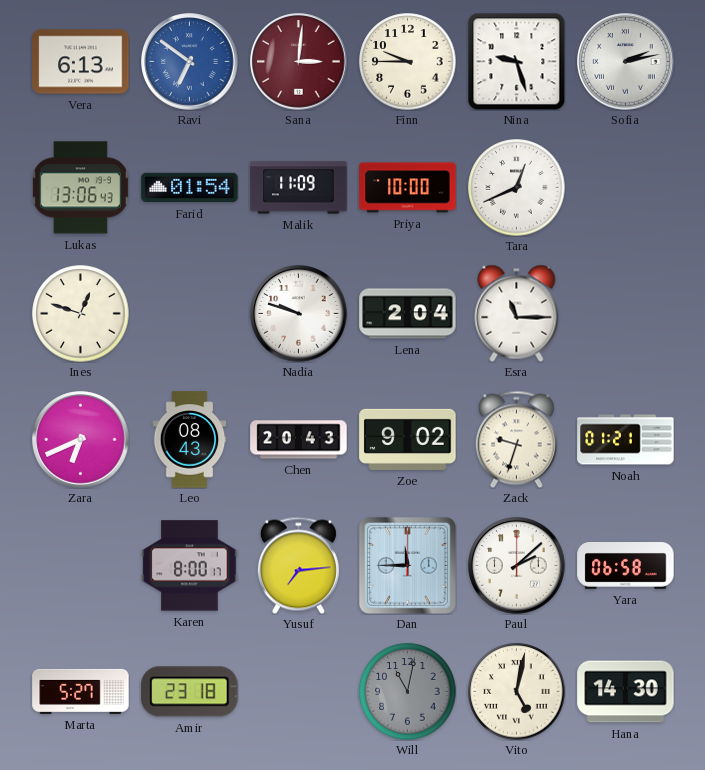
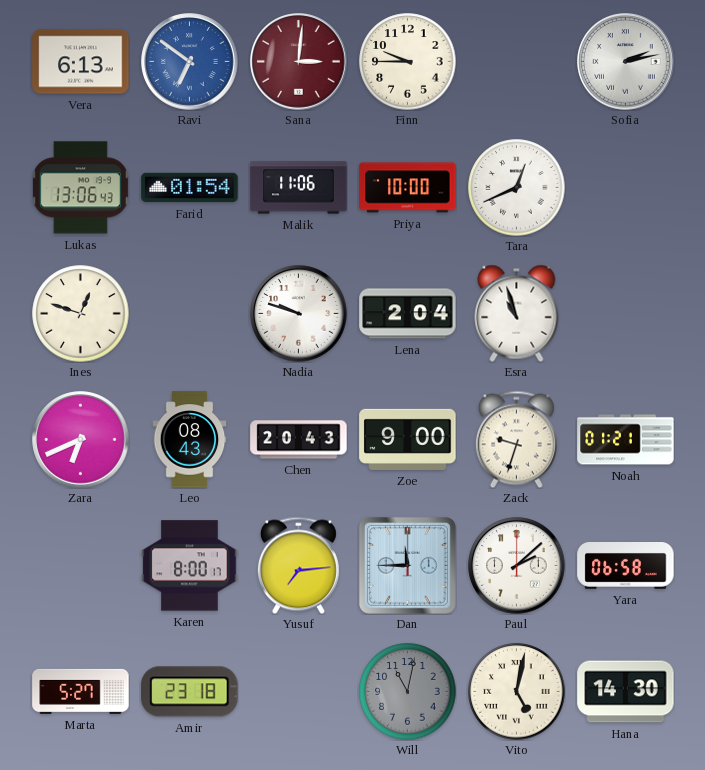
Nina: 9:27 -> none (516, 61)
Malik: 11:09 -> 11:06 (299, 188)
Esra: 11:15 -> 10:57 (517, 313)
Zoe: 9:02 -> 9:00 (408, 439)
